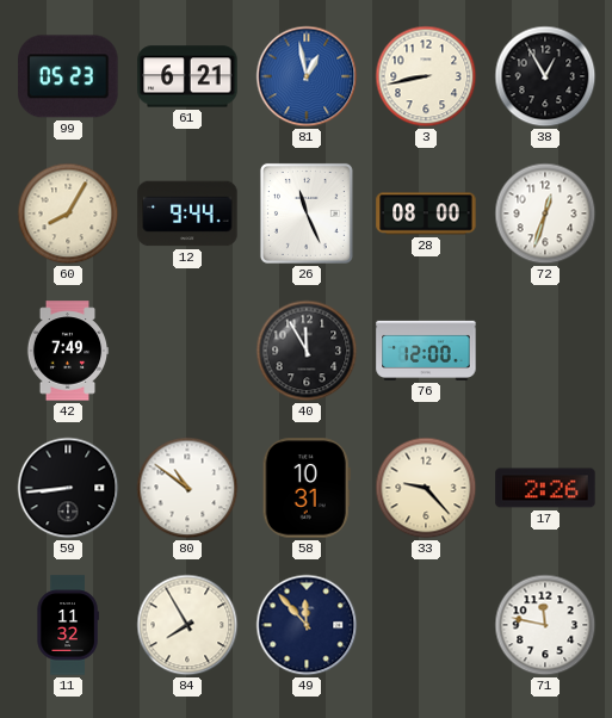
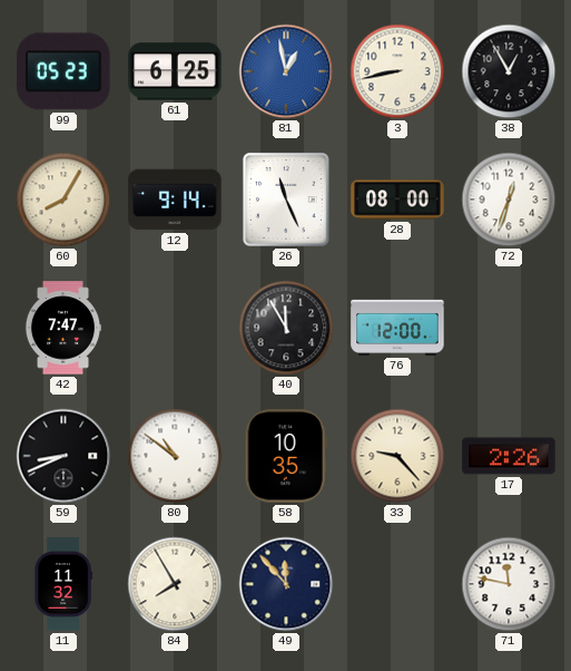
61: 6:21 -> 6:25 (175, 71)
12: 9:44 -> 9:14 (175, 200)
42: 7:49 -> 7:47 (63, 328)
59: 8:44 -> 8:41 (63, 456)
58: 10:31 -> 10:35 (286, 456)
